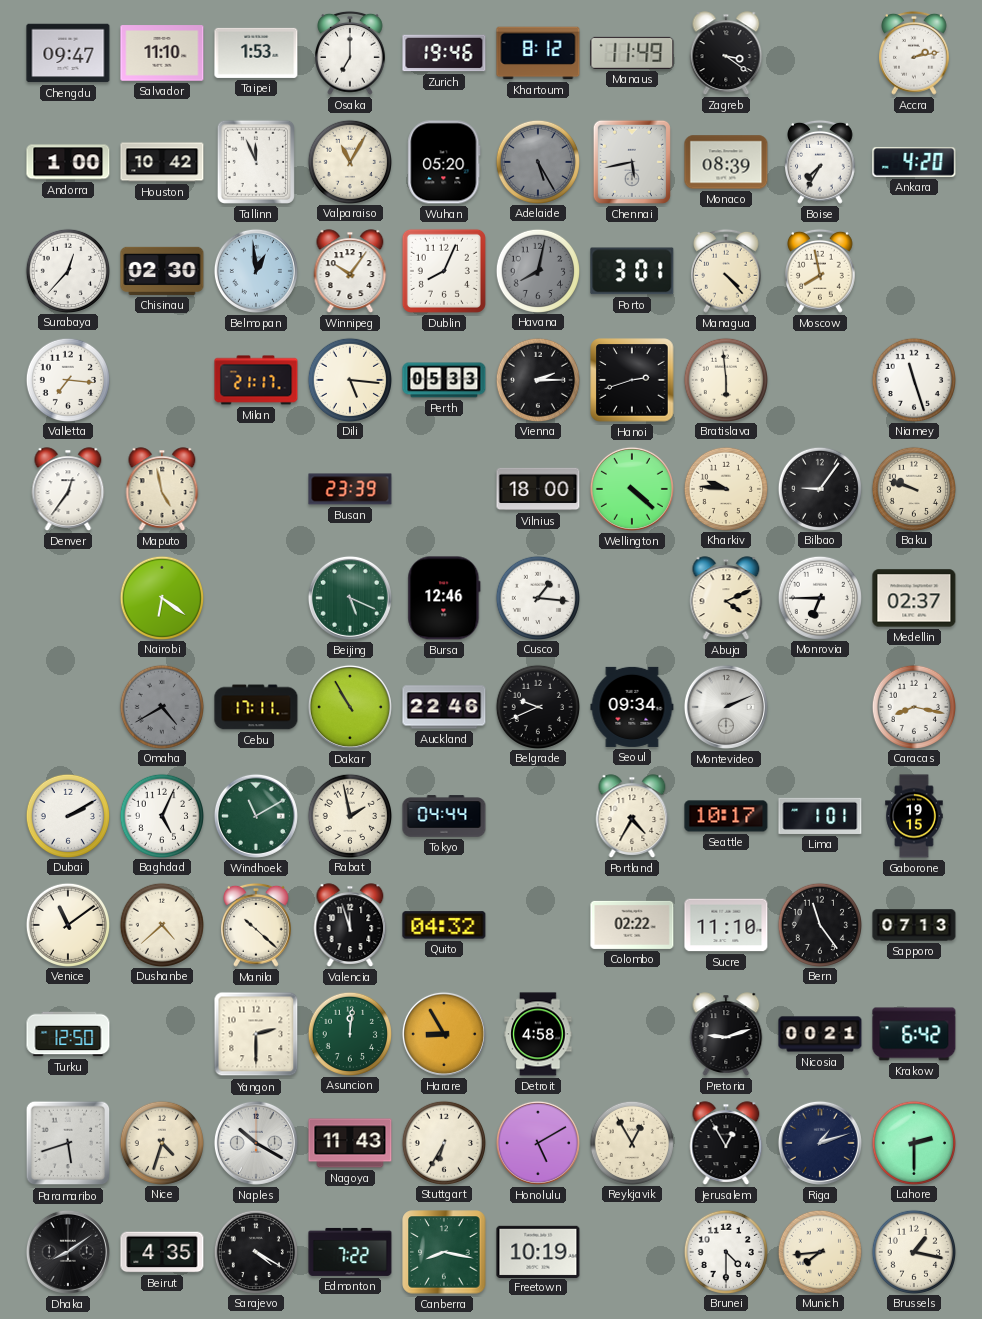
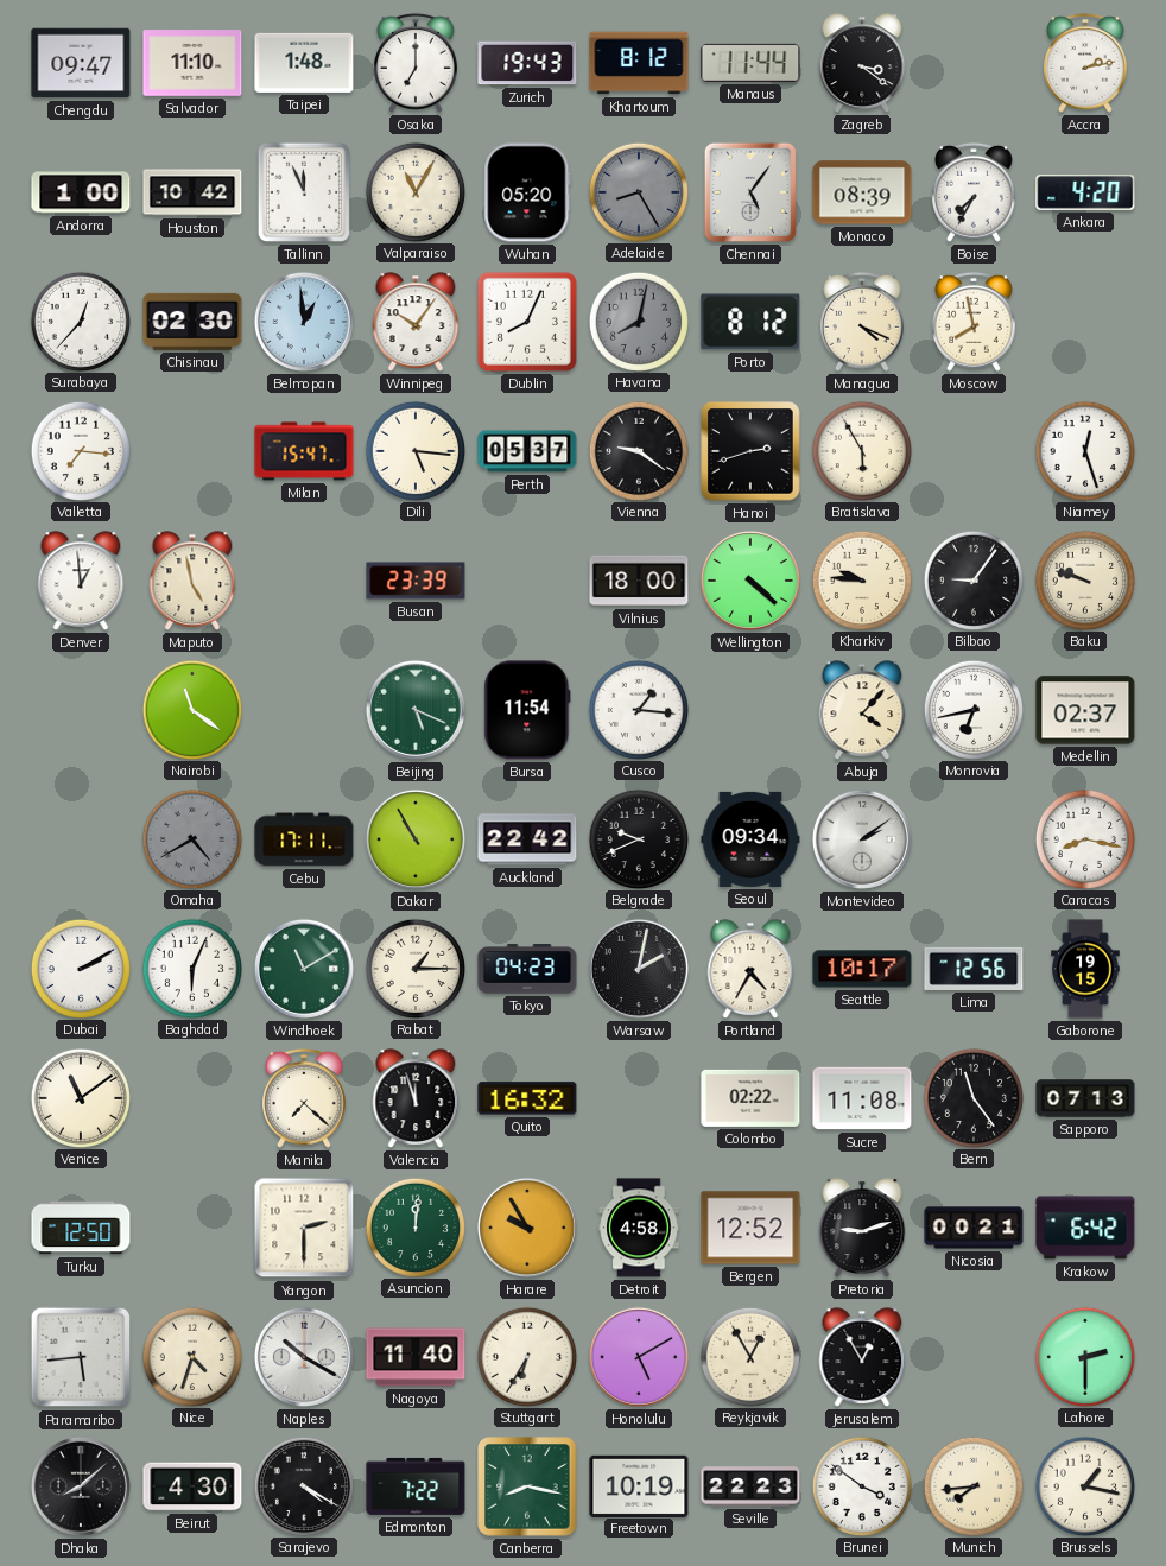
Taipei: 1:53 -> 1:48 (304, 63)
Zurich: 19:46 -> 19:43 (527, 63)
Manaus: 11:49 -> 11:44 (750, 63)
Adelaide: 5:25 -> 8:25 (638, 191)
Chennai: 5:43 -> 5:06 (750, 192)
Porto: 3:01 -> 8:12 (750, 322)
Managua: 4:23 -> 4:19 (863, 322)
Milan: 21:17 -> 15:47 (304, 451)
Perth: 05:33 -> 05:37 (527, 451)
Vienna: 2:15 -> 9:21 (638, 450)
Bratislava: 5:59 -> 5:55 (861, 450)
Niamey: 11:27 -> 12:27 (1084, 450)
Denver: 12:36 -> 12:59 (81, 581)
Nairobi: 6:21 -> 11:21 (191, 709)
Bursa: 12:46 -> 11:54 (527, 710)
Abuja: 4:11 -> 4:07 (862, 710)
Monrovia: 6:45 -> 6:43 (972, 709)
Auckland: 22:46 -> 22:42 (527, 839)
Montevideo: 2:11 -> 2:09 (862, 839)
Baghdad: 5:04 -> 6:04 (191, 968)
Rabat: 1:58 -> 1:15 (414, 968)
Tokyo: 04:44 -> 04:23 (527, 969)
Warsaw: none -> 2:02 (639, 969)
Lima: 1:01 -> 12:56 (974, 969)
Dushanbe: 4:38 -> none (161, 924)
Manila: 10:22 -> 7:22 (305, 1098)
Quito: 04:32 -> 16:32 (527, 1098)
Sucre: 11:10 -> 11:08 (862, 1098)
Harare: 8:55 -> 9:55 (527, 1228)
Bergen: none -> 12:52 (750, 1228)
Paramaribo: 5:42 -> 5:44 (81, 1357)
Nagoya: 11:43 -> 11:40 (416, 1357)
Riga: 1:12 -> none (820, 1143)
Dhaka: 8:09 -> 8:08 (81, 1486)
Beirut: 4:35 -> 4:30 (192, 1486)
Seville: none -> 22:23 (750, 1486)
Brunei: 4:30 -> 3:51 (861, 1485)
